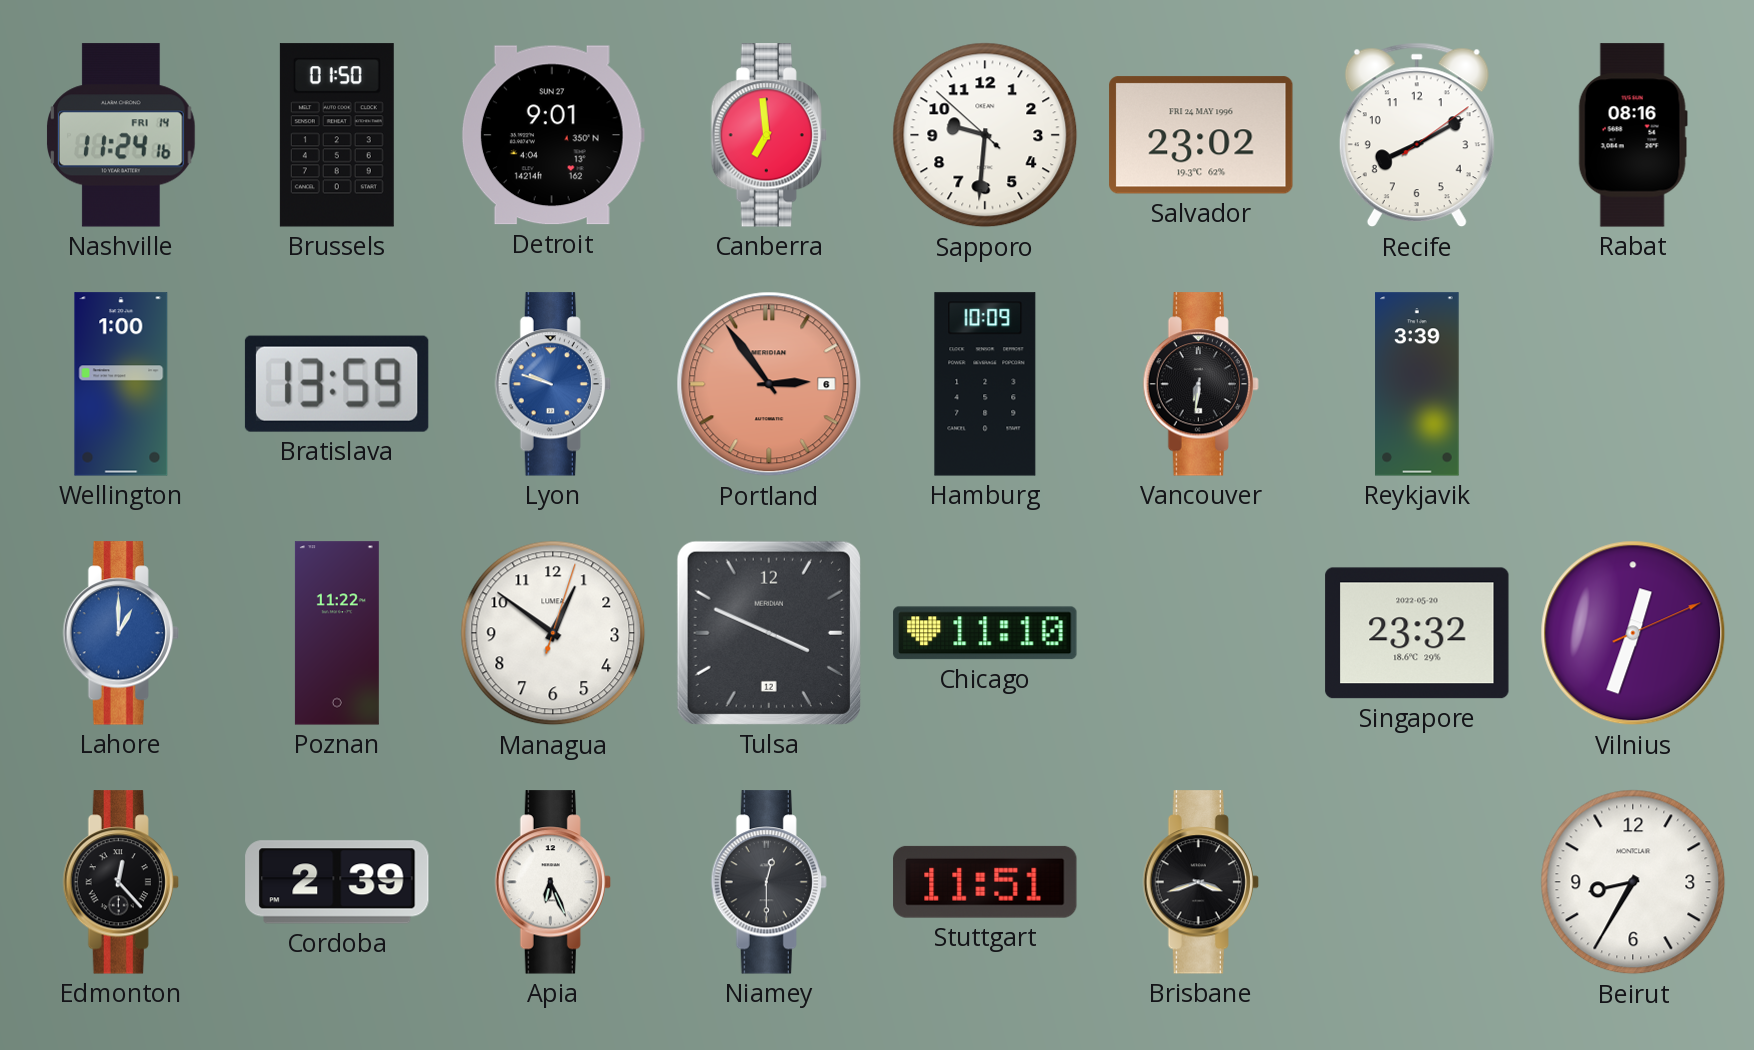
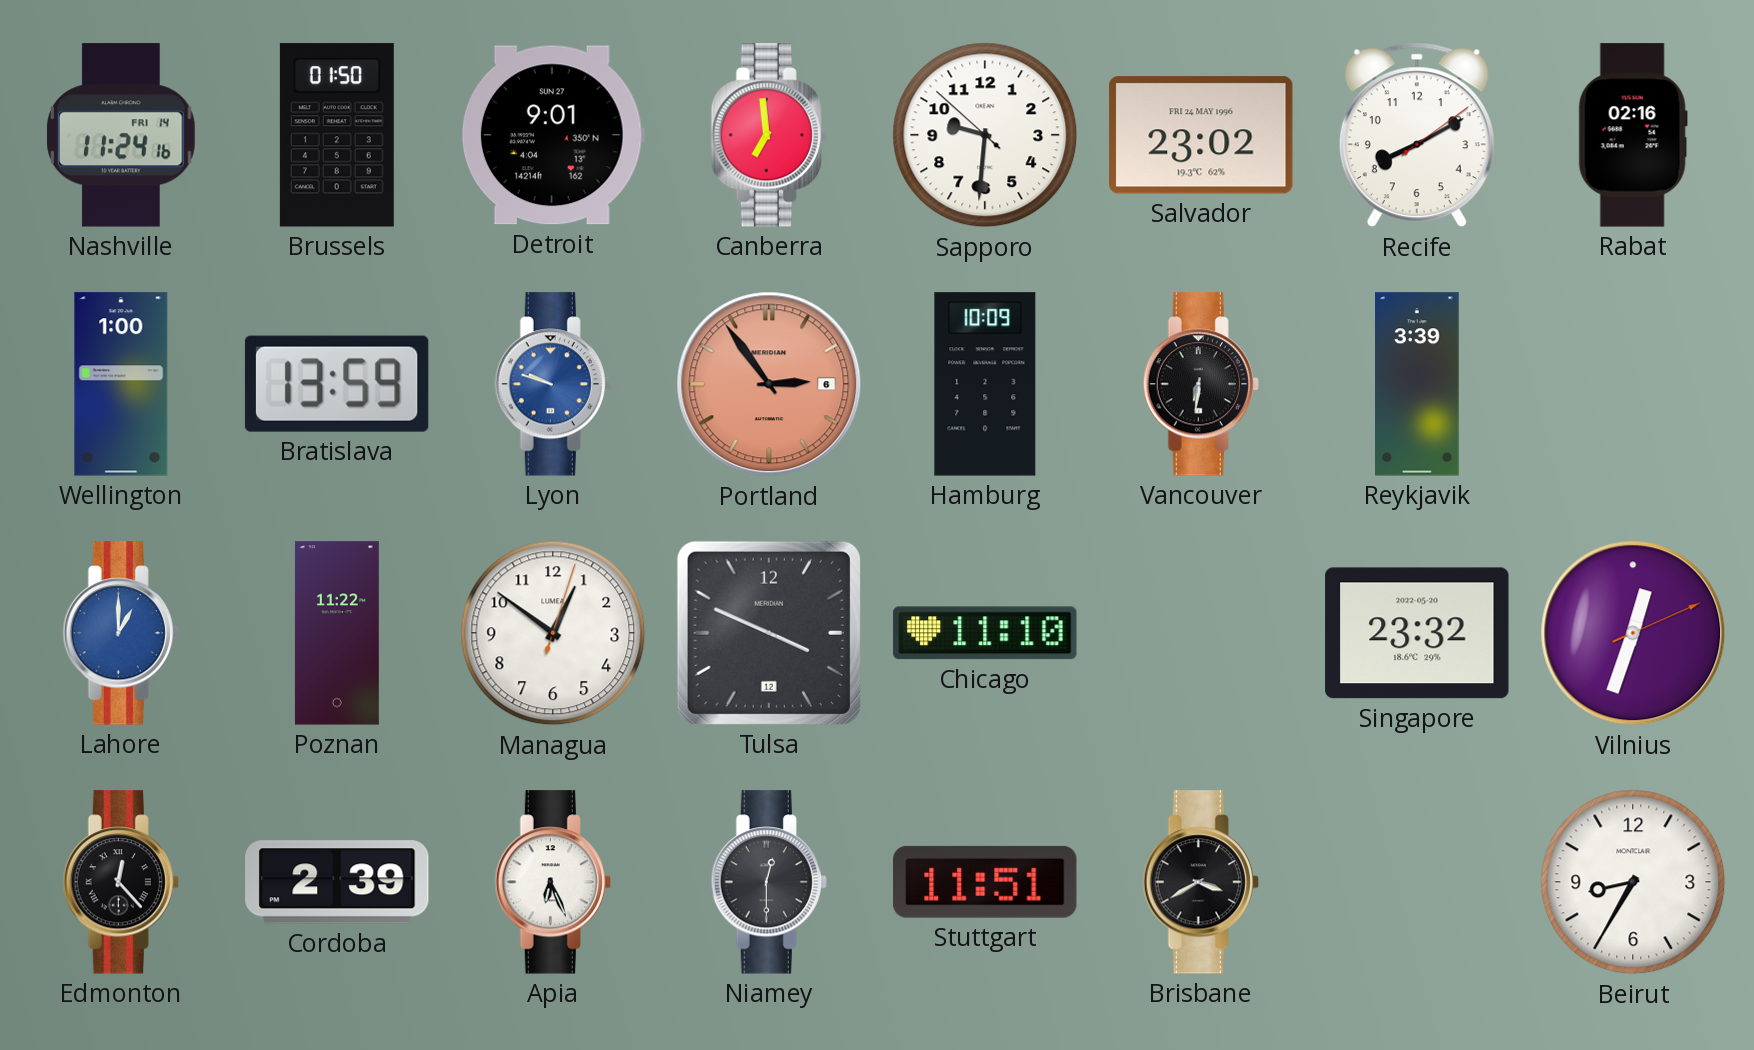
Rabat: 08:16 -> 02:16 (1633, 135)
Brisbane: 3:42 -> 3:40 (1201, 882)
